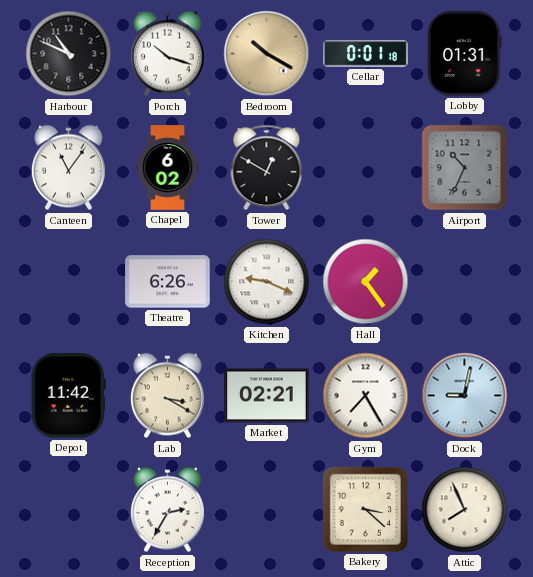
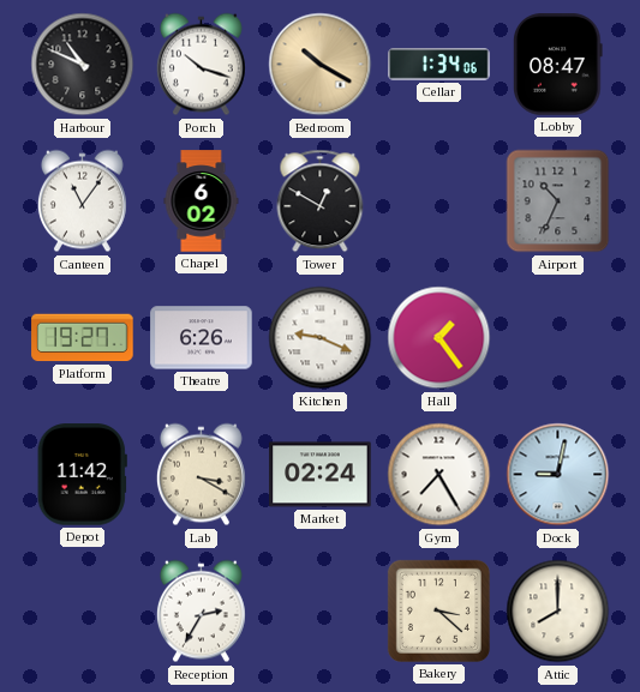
Cellar: 0:01 -> 1:34 (439, 65)
Lobby: 01:31 -> 08:47 (558, 65)
Platform: none -> 19:27 (83, 338)
Market: 02:21 -> 02:24 (321, 475)
Attic: 7:56 -> 8:00 (558, 612)
